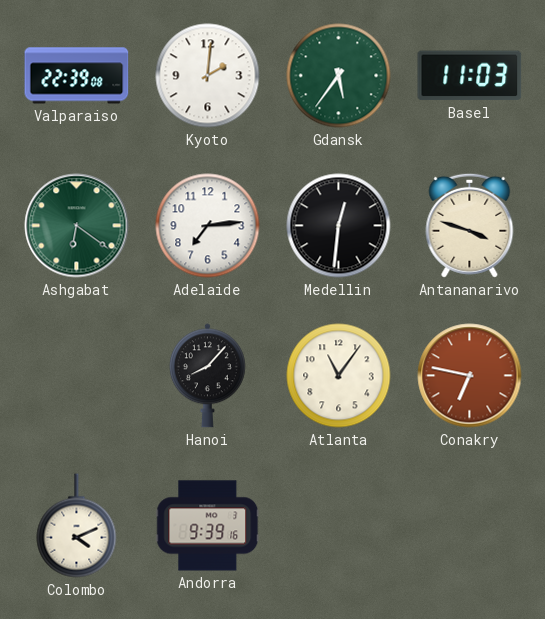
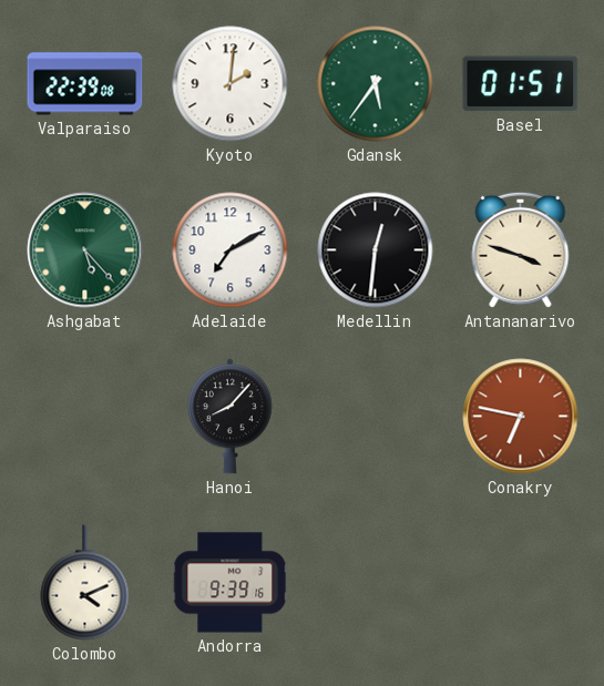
Basel: 11:03 -> 01:51 (521, 84)
Ashgabat: 6:21 -> 5:23 (85, 250)
Adelaide: 7:14 -> 7:10 (231, 250)
Atlanta: 11:06 -> none (339, 376)
